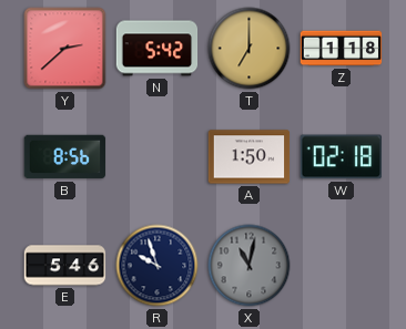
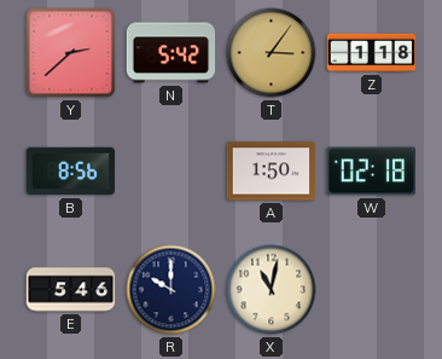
T: 7:00 -> 3:06 (272, 53)
R: 9:57 -> 10:00 (171, 290)
X dial: grey -> cream (272, 290)
